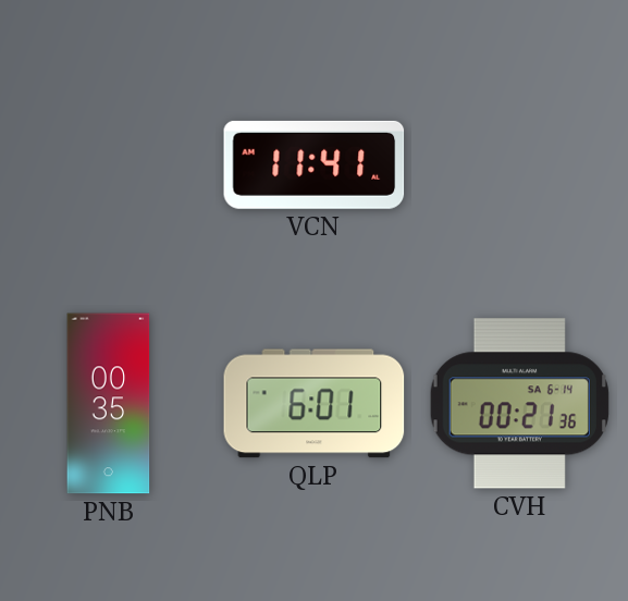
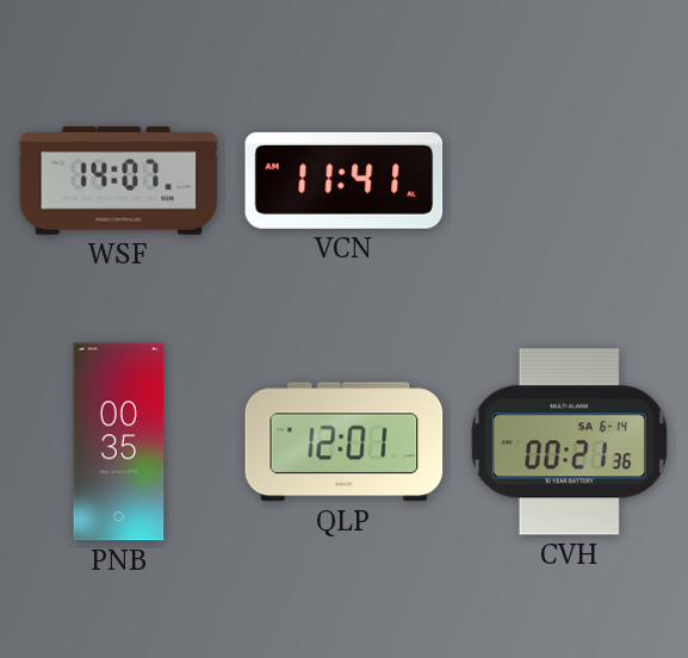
WSF: none -> 14:07 (119, 181)
QLP: 6:01 -> 12:01 (345, 442)
